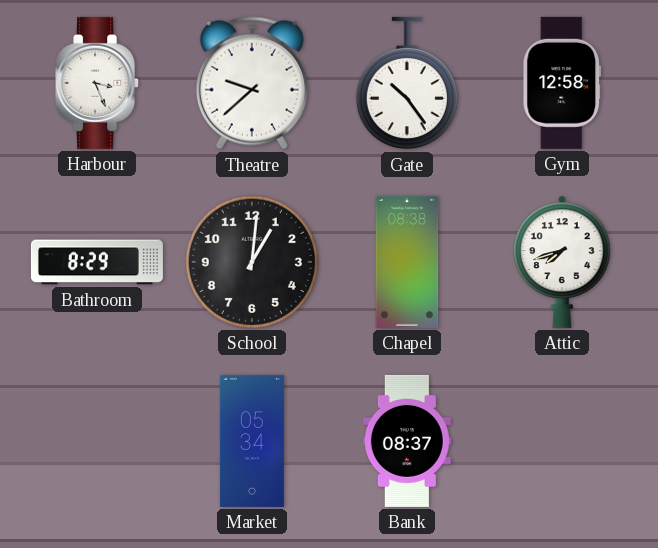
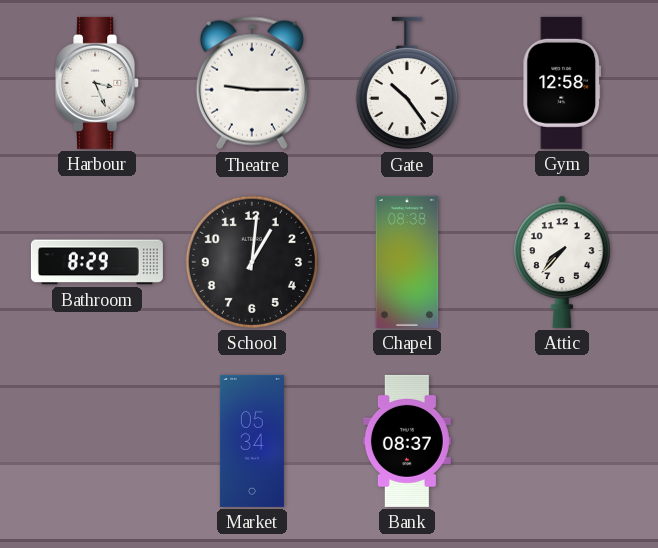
Theatre: 9:38 -> 9:15 (252, 83)
Attic: 7:42 -> 7:37 (562, 262)
